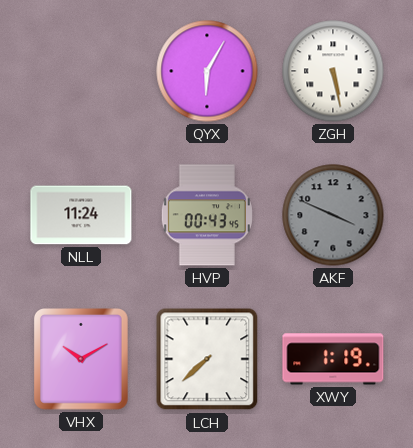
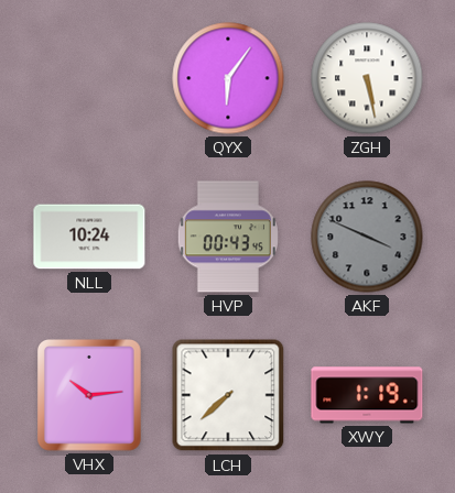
QYX: 6:05 -> 6:06 (228, 78)
NLL: 11:24 -> 10:24 (89, 237)
VHX: 10:10 -> 10:14 (89, 396)
